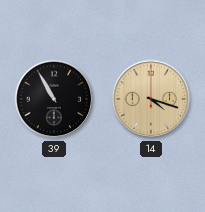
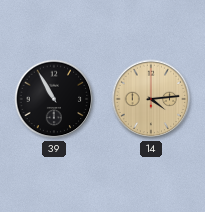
14: 4:18 -> 4:14 (151, 99)
